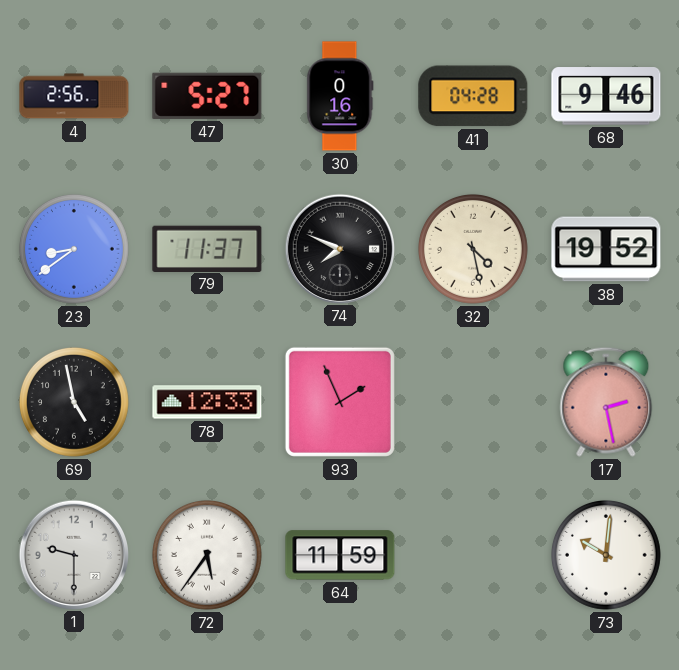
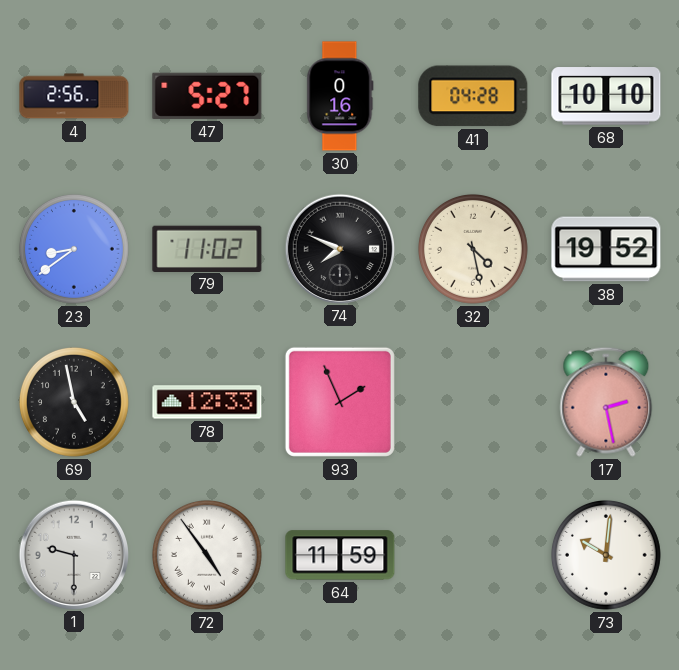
68: 9:46 -> 10:10 (606, 96)
79: 11:37 -> 11:02 (207, 248)
72: 5:36 -> 4:54 (207, 555)
